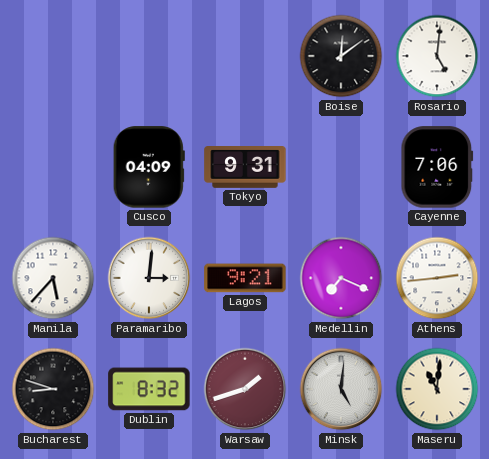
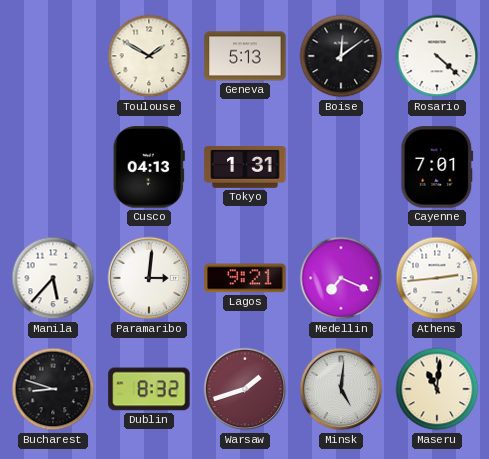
Toulouse: none -> 1:50 (149, 56)
Geneva: none -> 5:13 (245, 56)
Rosario: 5:01 -> 4:22 (437, 56)
Cusco: 04:09 -> 04:13 (149, 167)
Tokyo: 9:31 -> 1:31 (245, 168)
Cayenne: 7:06 -> 7:01 (437, 167)
